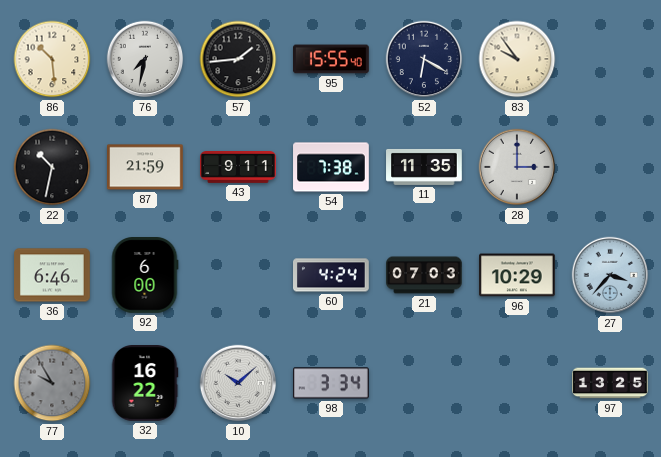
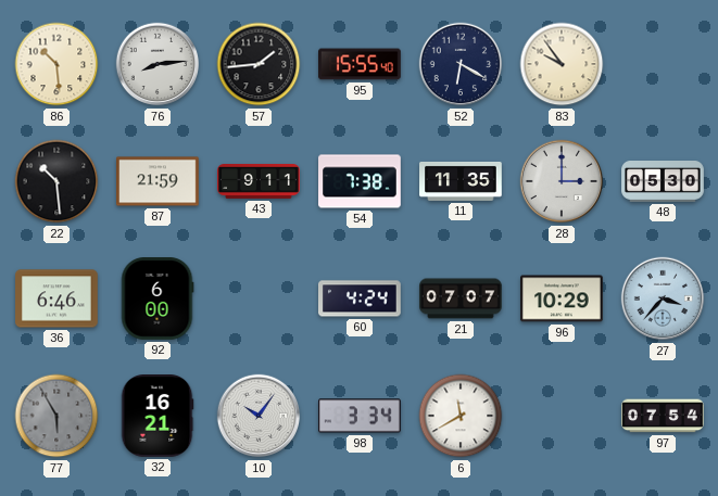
76: 7:32 -> 8:14 (158, 64)
22: 10:32 -> 10:29 (56, 181)
48: none -> 05:30 (663, 181)
21: 07:03 -> 07:07 (461, 298)
77: 9:55 -> 5:55 (56, 416)
32: 16:22 -> 16:21 (158, 417)
10: 10:08 -> 10:06 (259, 416)
6: none -> 11:40 (461, 416)
97: 13:25 -> 07:54 (663, 416)
